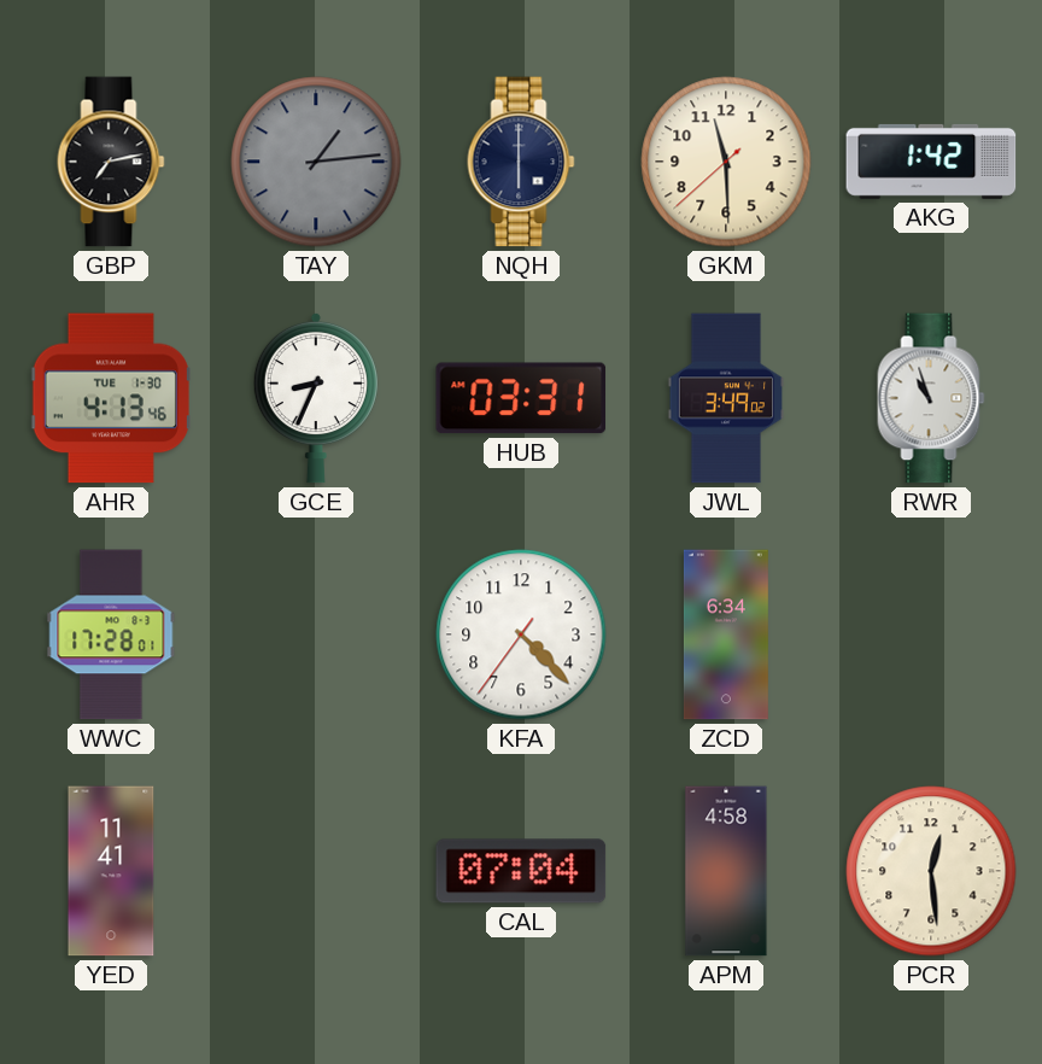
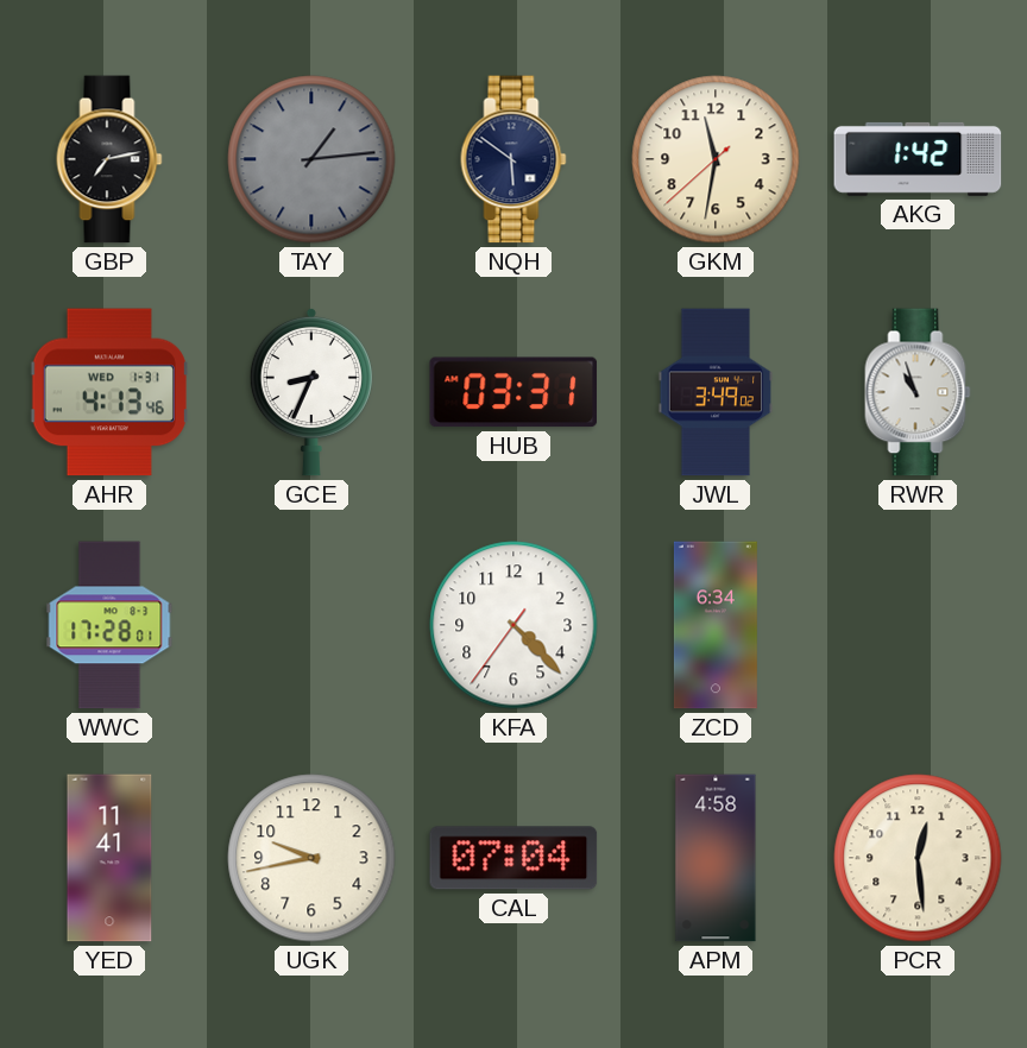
NQH: 6:00 -> 5:51 (513, 159)
GKM: 11:29 -> 11:31 (716, 159)
AHR date: TUE 1-30 -> WED 1-31 (109, 392)
UGK: none -> 9:43 (311, 858)
